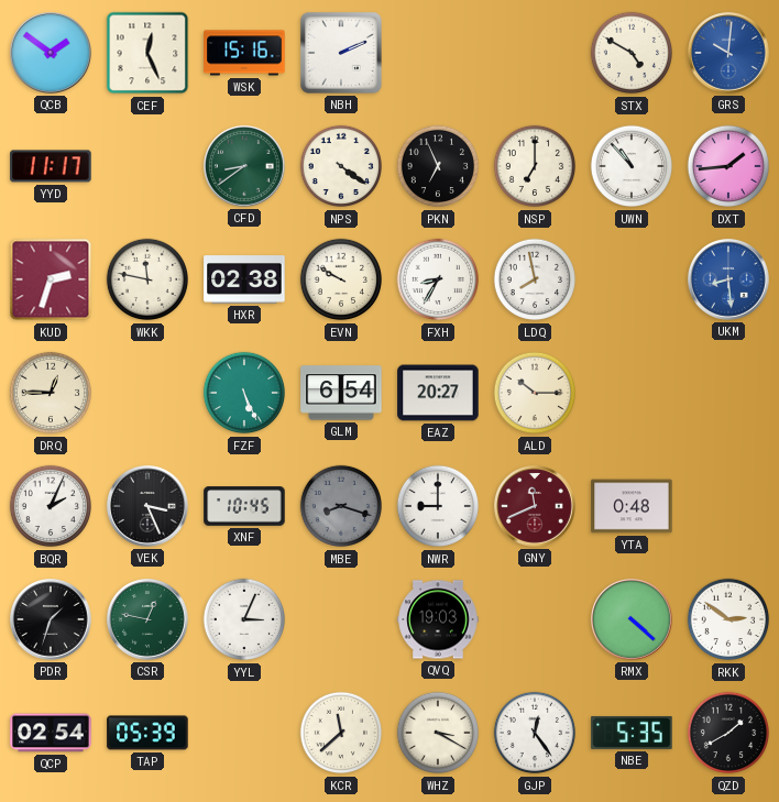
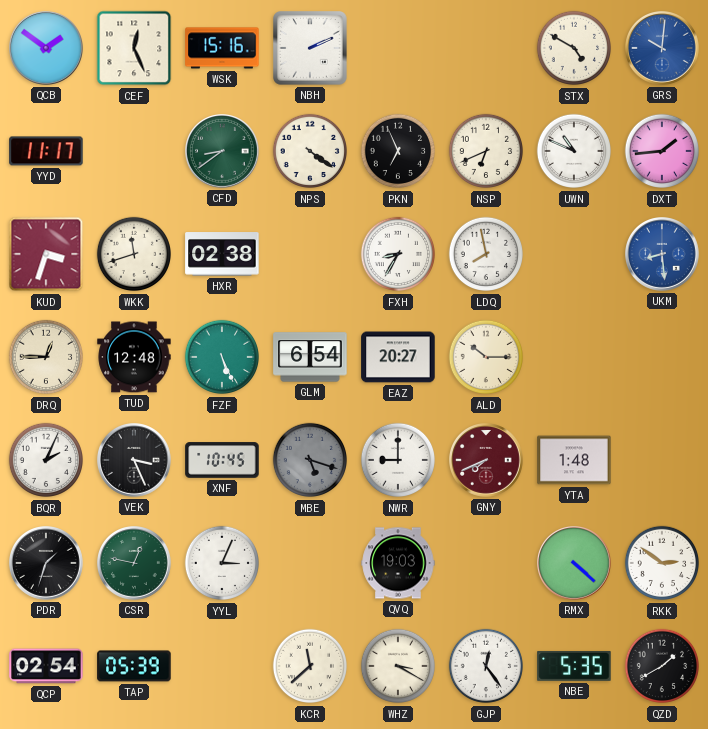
NSP: 7:00 -> 6:41 (486, 151)
UWN: 10:53 -> 10:49 (574, 151)
KUD: 2:33 -> 3:33 (46, 254)
WKK: 11:47 -> 11:42 (134, 254)
EVN: 9:50 -> none (341, 279)
TUD: none -> 12:48 (134, 357)
MBE: 8:18 -> 5:18 (310, 460)
GNY: 11:41 -> 7:41 (487, 461)
YTA: 0:48 -> 1:48 (574, 460)
